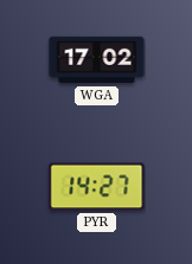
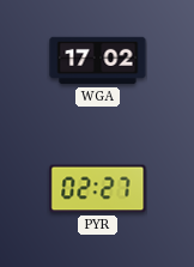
PYR: 14:27 -> 02:27 (98, 189)
